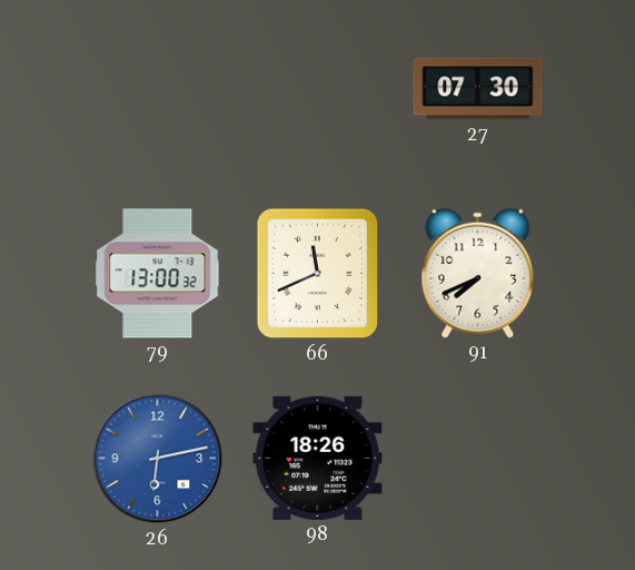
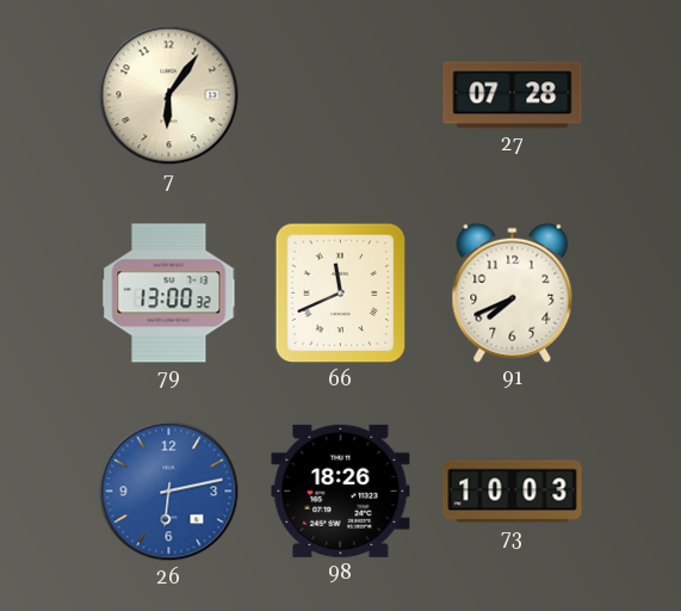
7: none -> 6:06 (169, 95)
27: 07:30 -> 07:28 (513, 95)
73: none -> 10:03 (513, 492)
